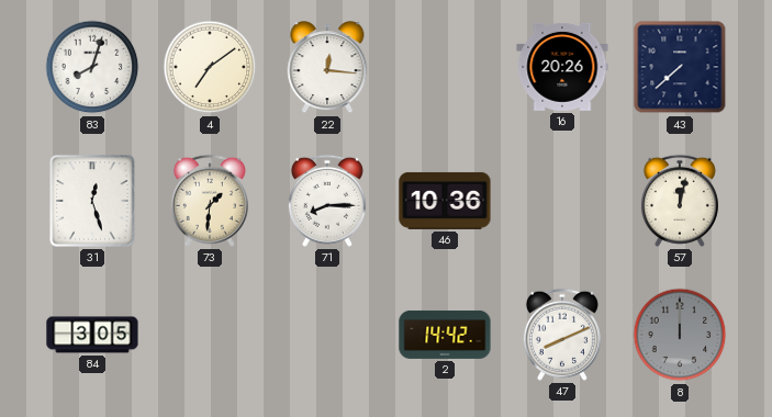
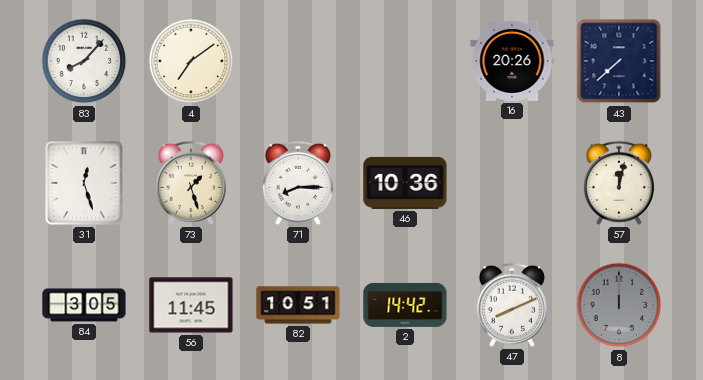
83: 8:03 -> 8:07 (84, 61)
22: 12:16 -> none (327, 68)
73: 1:31 -> 1:27 (191, 183)
56: none -> 11:45 (191, 305)
82: none -> 10:51 (298, 305)
